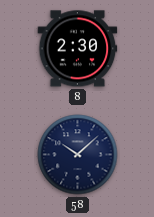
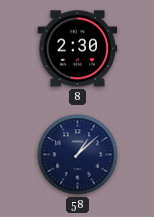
58: 10:08 -> 1:08 (78, 155)
